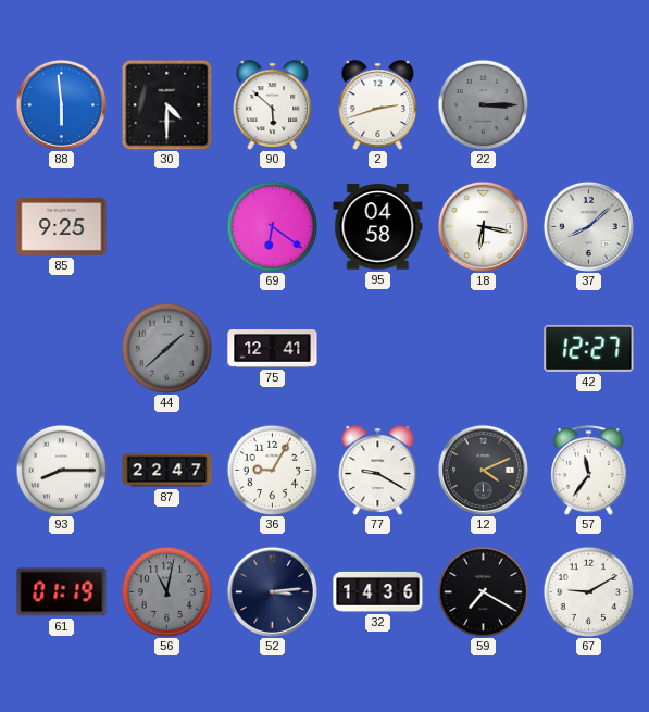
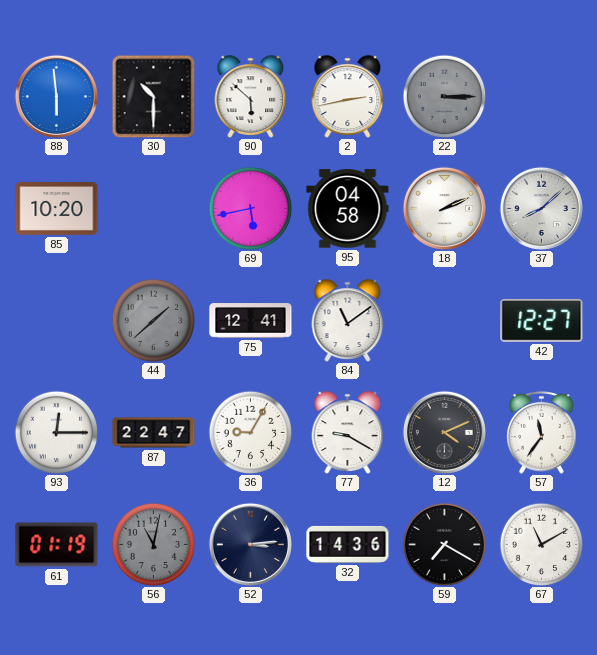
30: 4:30 -> 10:30 (153, 96)
2: 2:42 -> 2:43 (348, 97)
85: 9:25 -> 10:20 (57, 209)
69: 6:21 -> 5:43 (250, 208)
18: 6:17 -> 2:11 (444, 208)
84: none -> 11:09 (348, 321)
93: 8:15 -> 12:15 (56, 432)
67: 9:10 -> 11:10 (541, 544)
